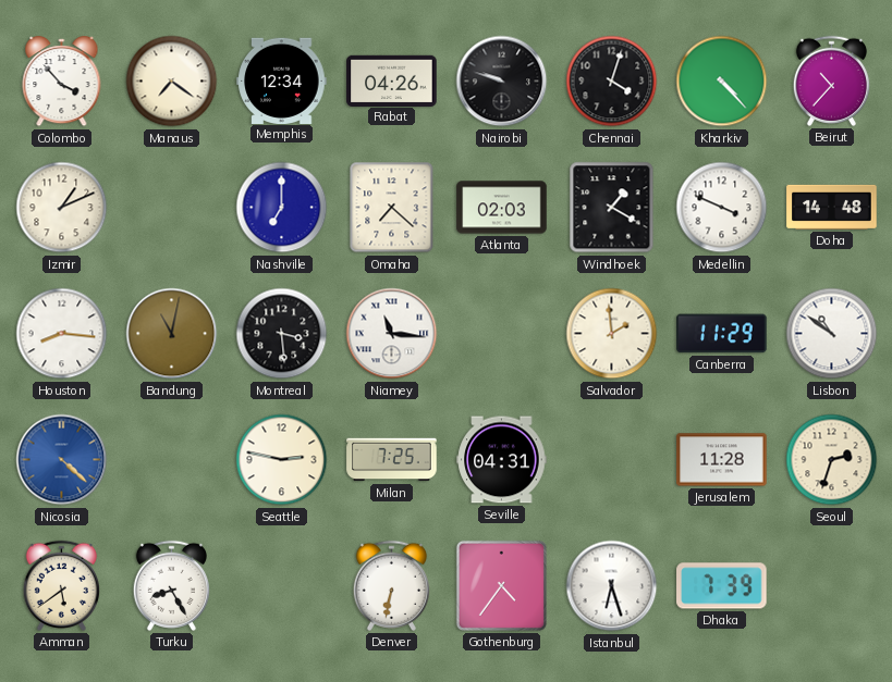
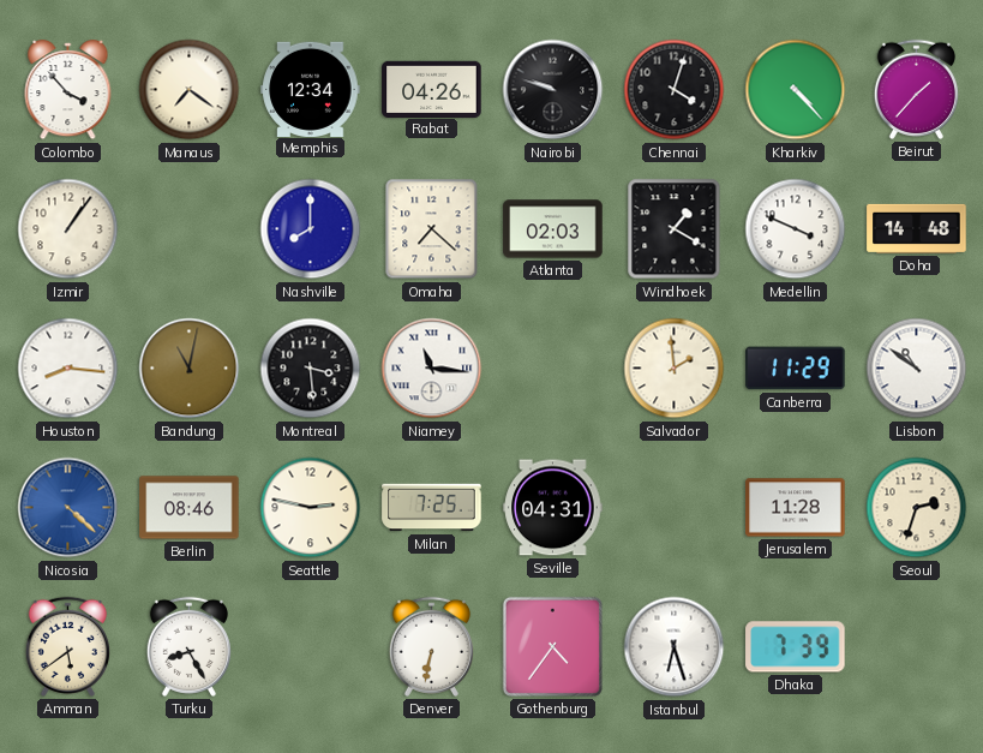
Beirut: 10:37 -> 1:37 (916, 89)
Izmir: 1:11 -> 1:06 (68, 229)
Nashville: 7:00 -> 8:00 (311, 229)
Berlin: none -> 08:46 (190, 508)
